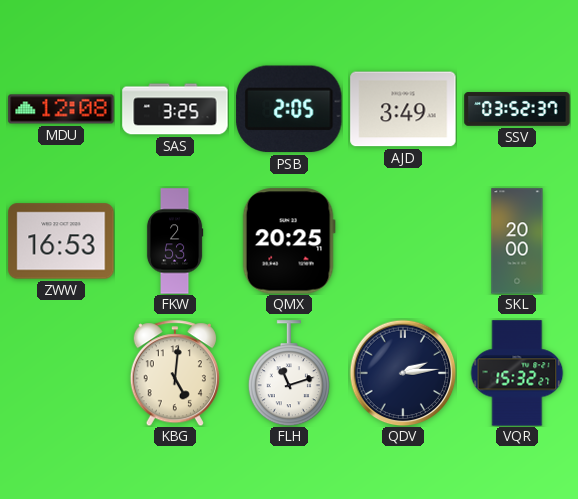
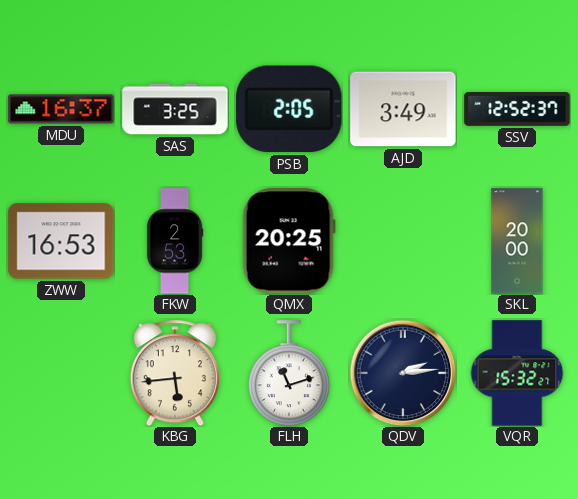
MDU: 12:08 -> 16:37 (61, 109)
SSV: 03:52 -> 12:52 (517, 109)
KBG: 5:01 -> 5:44 (175, 373)
